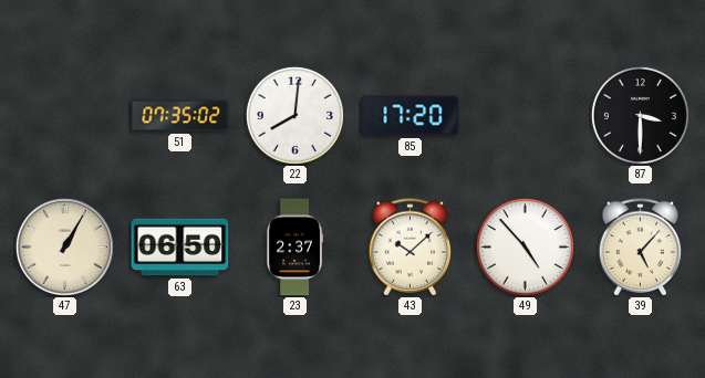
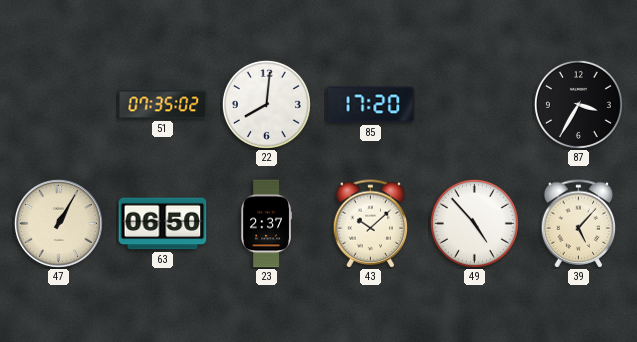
87: 3:30 -> 3:35 (578, 104)
